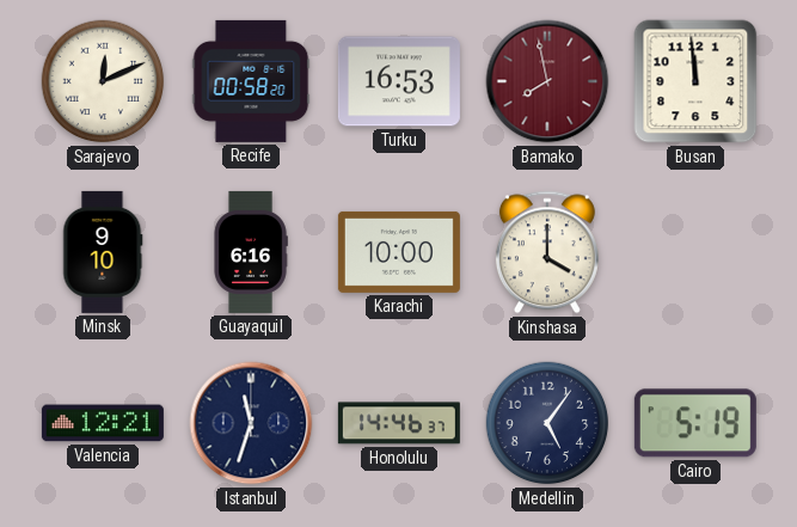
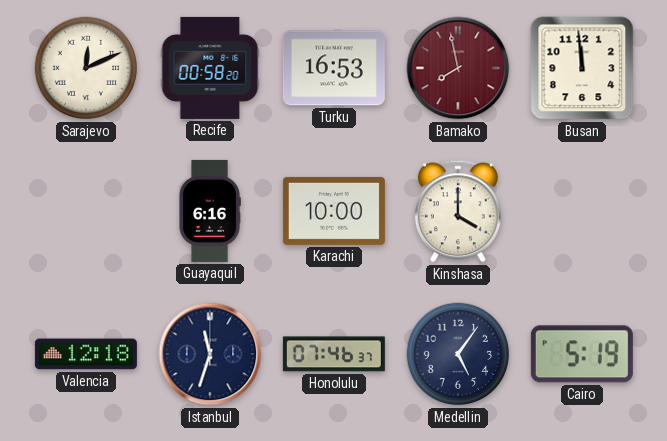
Minsk: 9:10 -> none (103, 252)
Valencia: 12:21 -> 12:18 (86, 354)
Honolulu: 14:46 -> 07:46 (334, 354)
